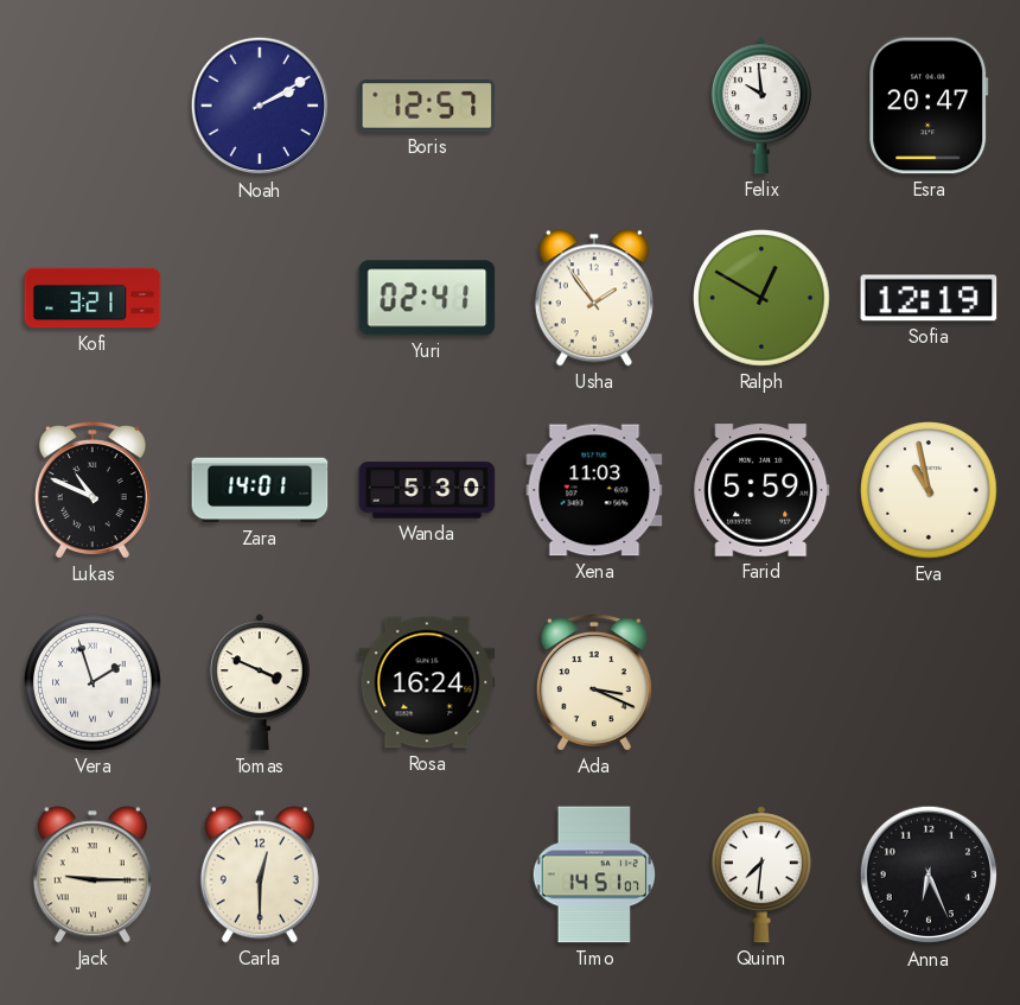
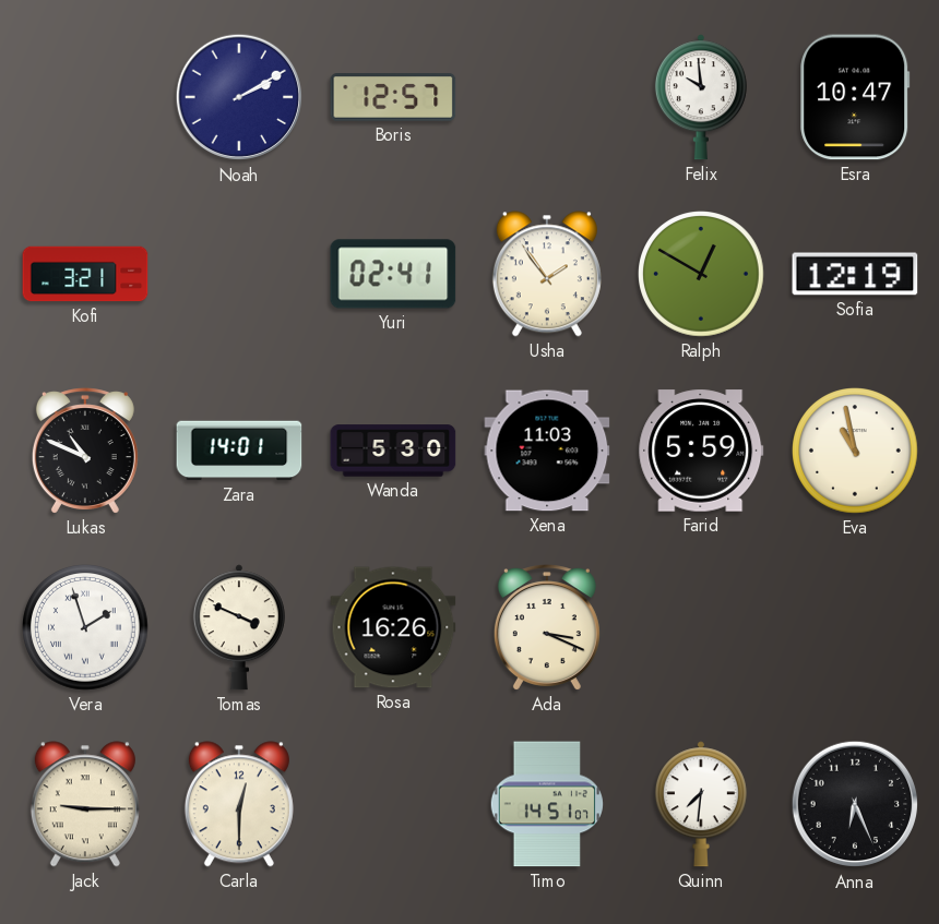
Esra: 20:47 -> 10:47 (855, 97)
Rosa: 16:24 -> 16:26 (393, 627)
